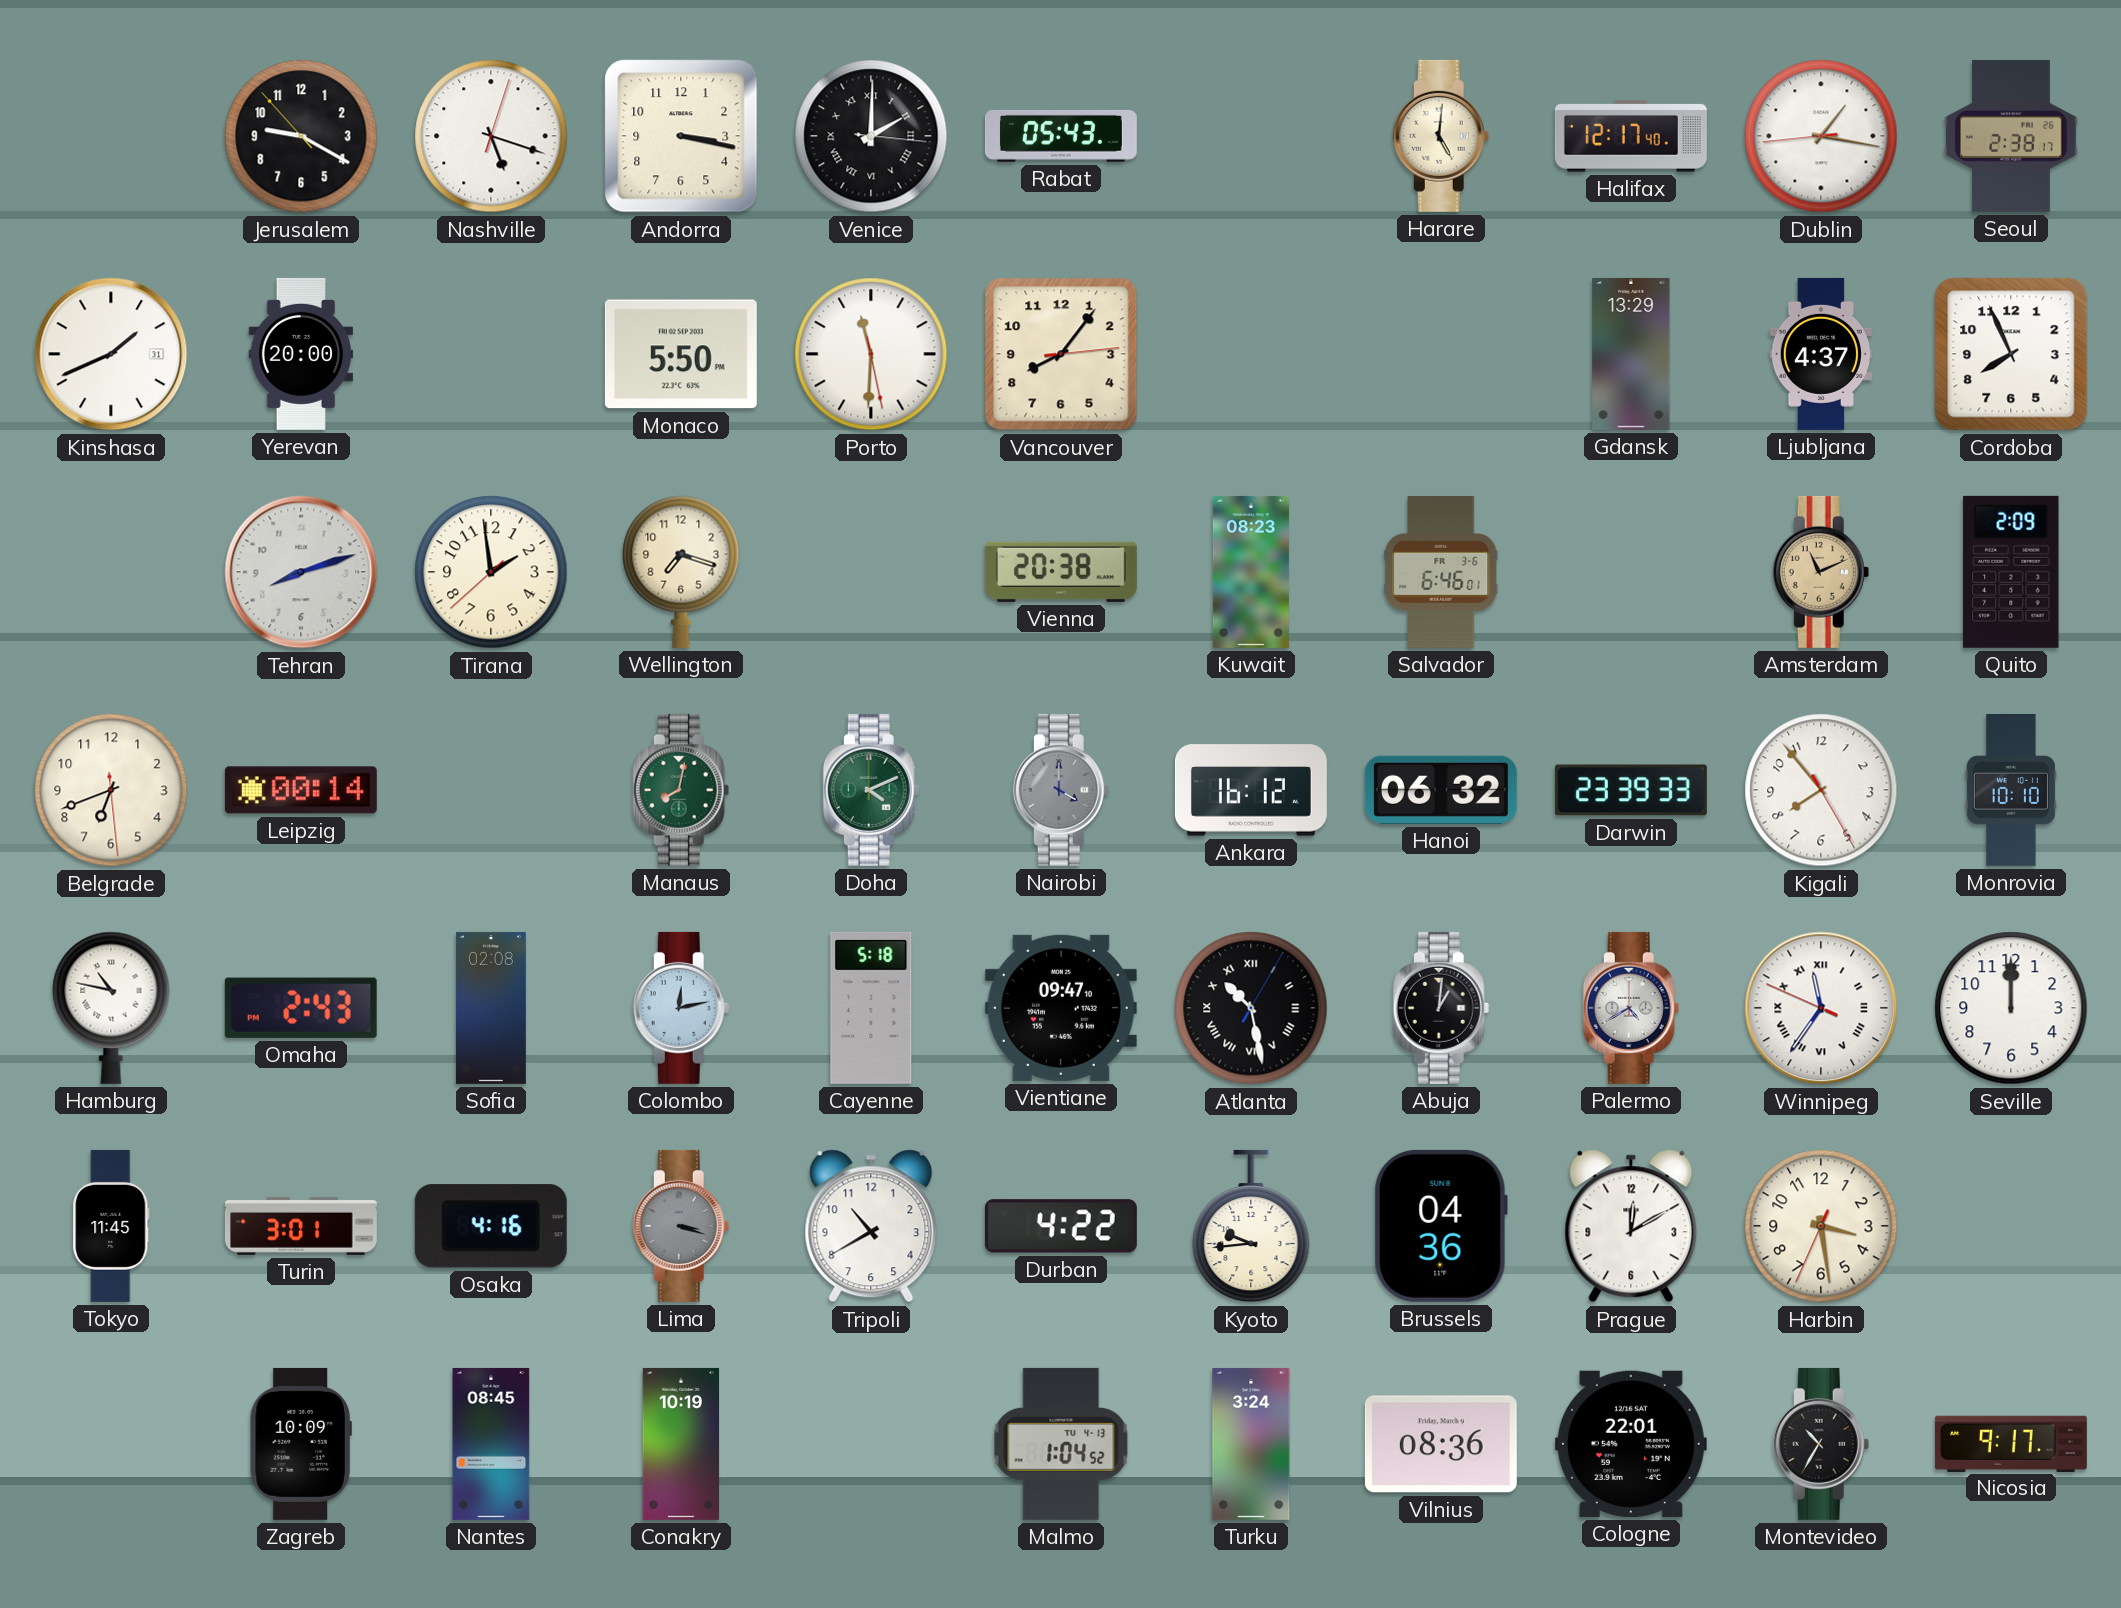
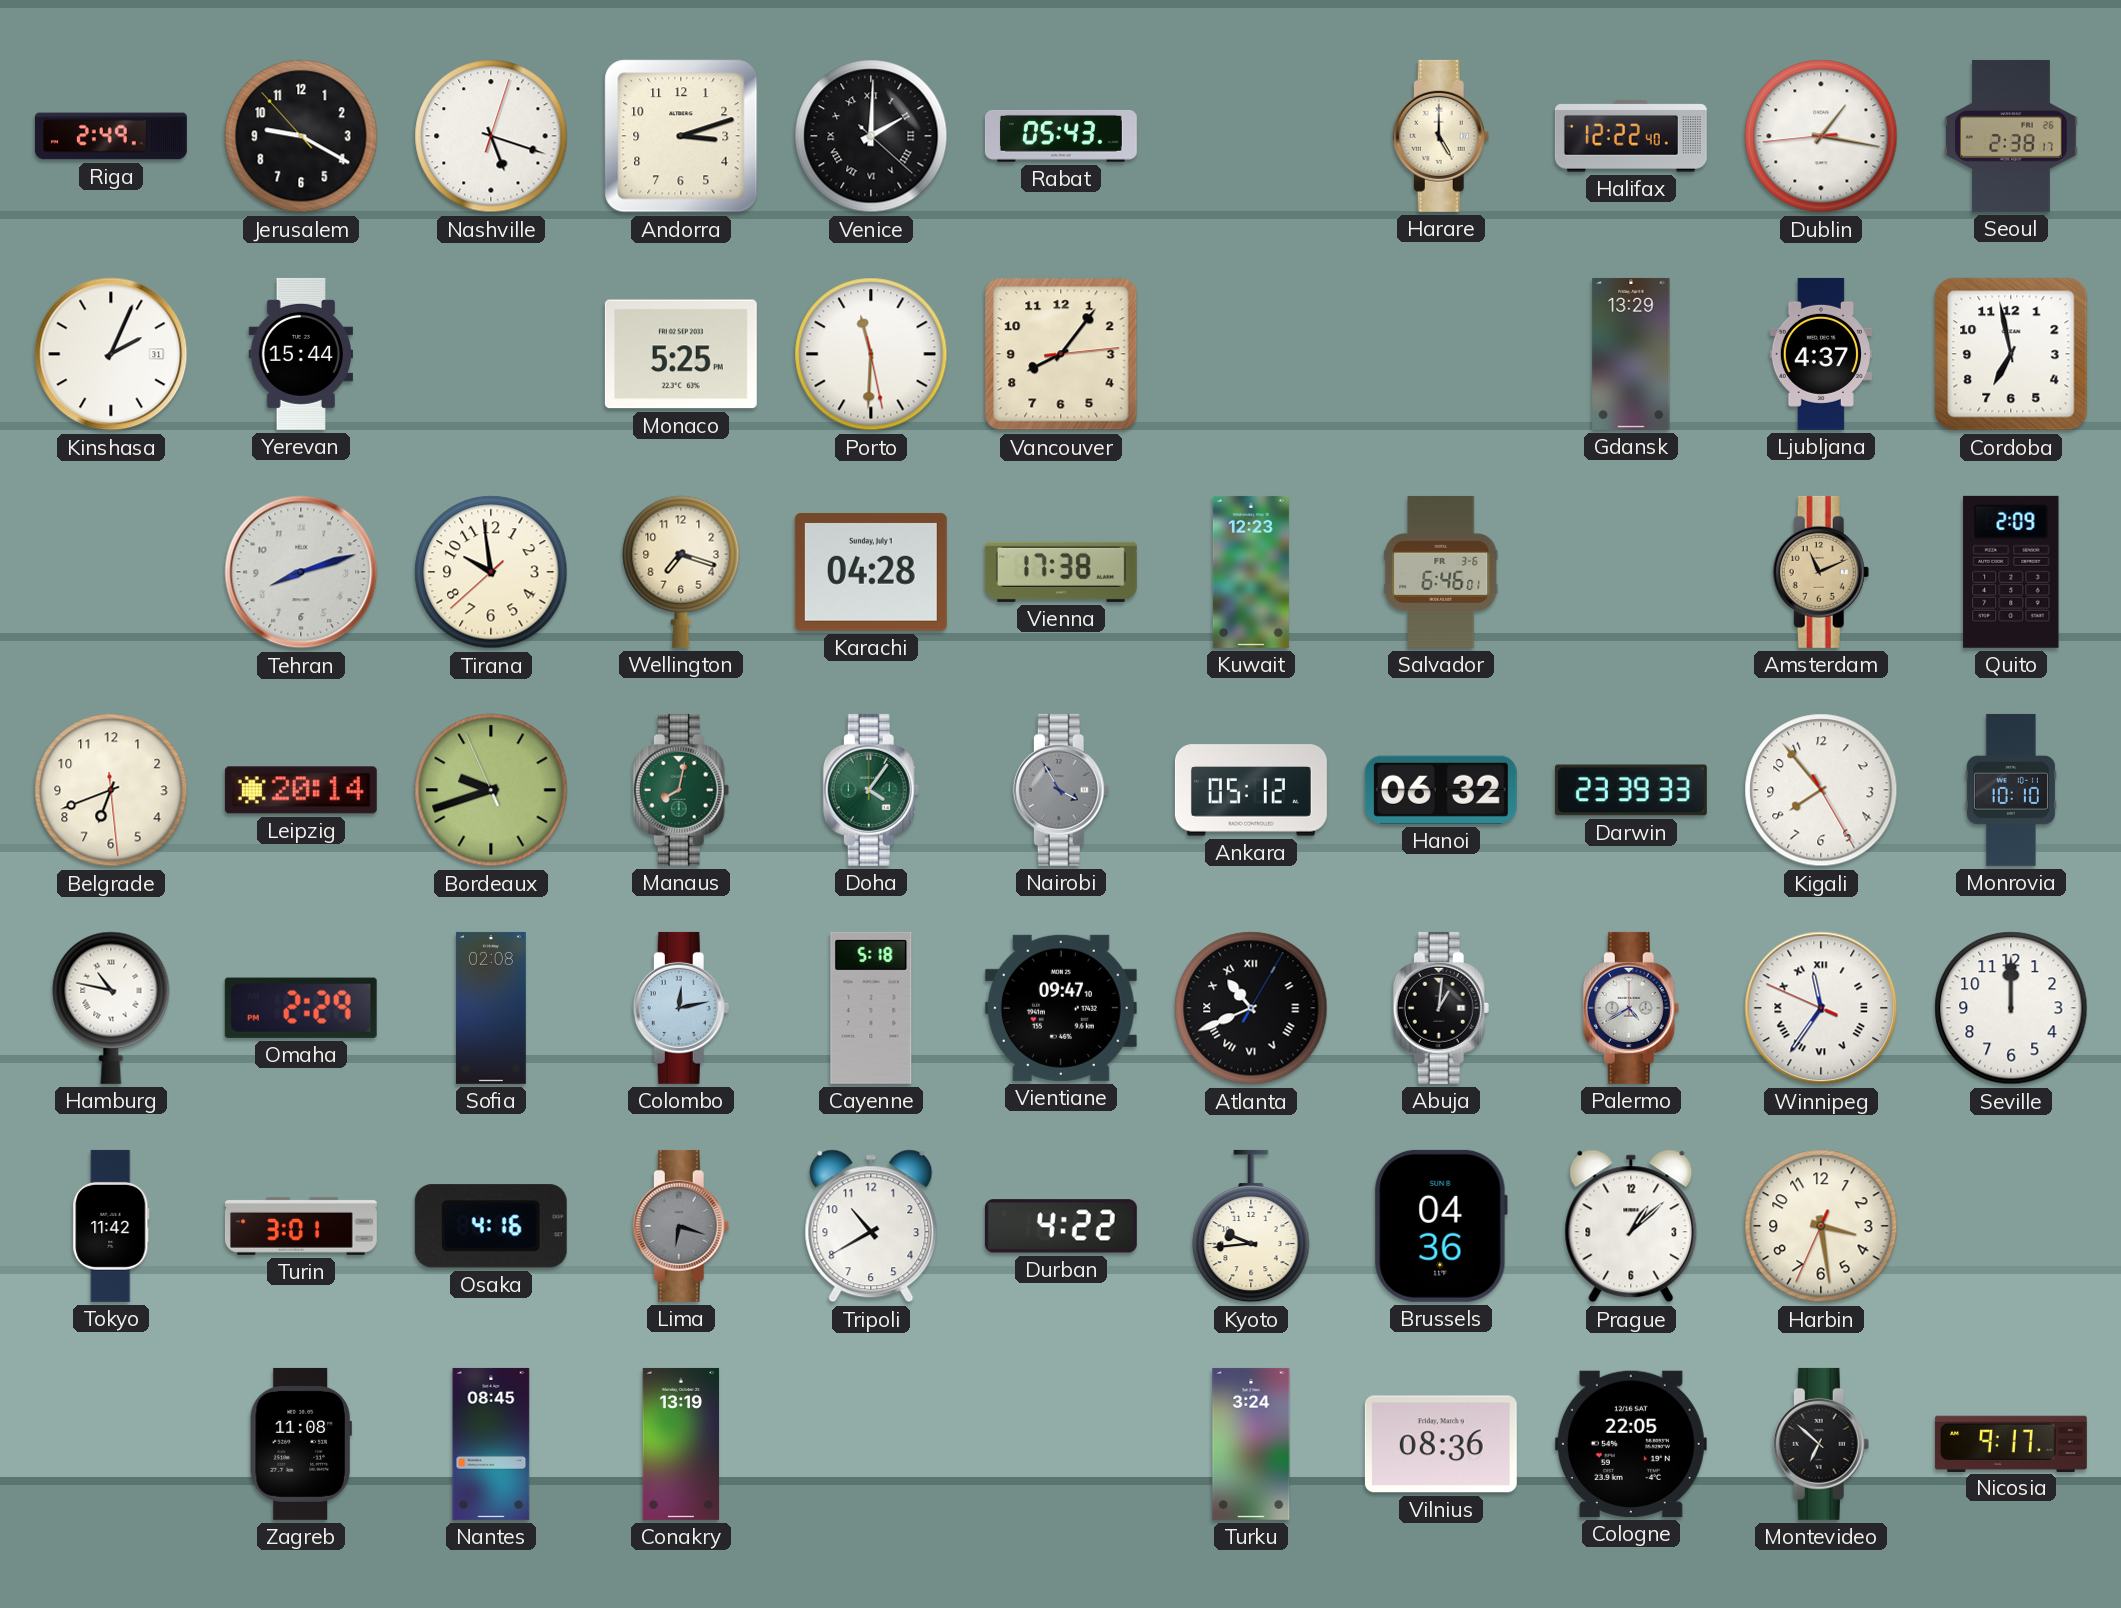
Riga: none -> 2:49 (111, 136)
Andorra: 3:17 -> 3:12 (681, 136)
Venice: 2:00:16 -> 2:00:22 (871, 136)
Harare: 5:01 -> 5:00 (1441, 136)
Halifax: 12:17 -> 12:22 (1631, 136)
Kinshasa: 1:41 -> 2:04 (111, 354)
Yerevan: 20:00 -> 15:44 (301, 354)
Monaco: 5:50 -> 5:25 (681, 354)
Cordoba: 7:56 -> 6:58 (2011, 354)
Tirana: 1:58 -> 9:58 (491, 572)
Karachi: none -> 04:28 (871, 572)
Vienna: 20:38 -> 17:38 (1061, 572)
Kuwait: 08:23 -> 12:23 (1251, 572)
Leipzig: 00:14 -> 20:14 (301, 790)
Bordeaux: none -> 9:41 (491, 790)
Doha: 4:11 -> 4:06 (871, 790)
Nairobi: 4:00 -> 3:55 (1061, 790)
Ankara: 16:12 -> 05:12 (1251, 790)
Omaha: 2:43 -> 2:29 (301, 1008)
Atlanta: 10:28 -> 10:41 (1251, 1008)
Tokyo: 11:45 -> 11:42 (111, 1226)
Lima: 3:18 -> 6:18 (681, 1226)
Prague: 12:10 -> 1:08 (1631, 1226)
Zagreb: 10:09 -> 11:08 (301, 1444)
Conakry: 10:19 -> 13:19 (681, 1444)
Malmo: 1:04 -> none (1061, 1444)
Cologne: 22:01 -> 22:05 (1631, 1444)
Montevideo: 10:35 -> 6:52 (1821, 1444)
